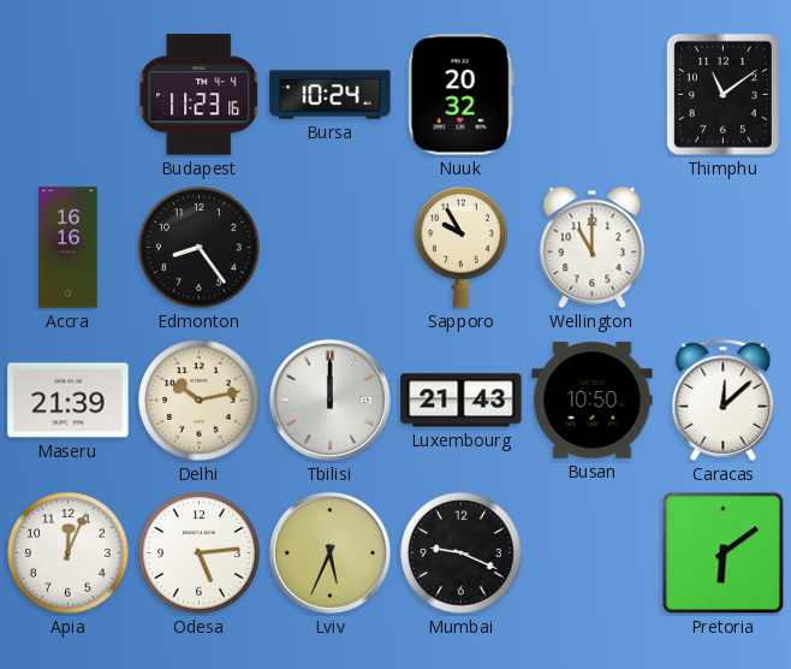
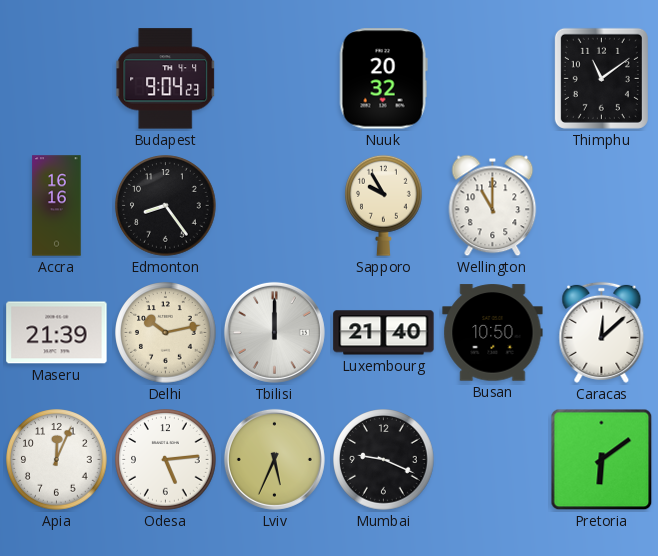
Budapest: 11:23 -> 9:04 (166, 79)
Bursa: 10:24 -> none (331, 95)
Luxembourg: 21:43 -> 21:40 (384, 333)
